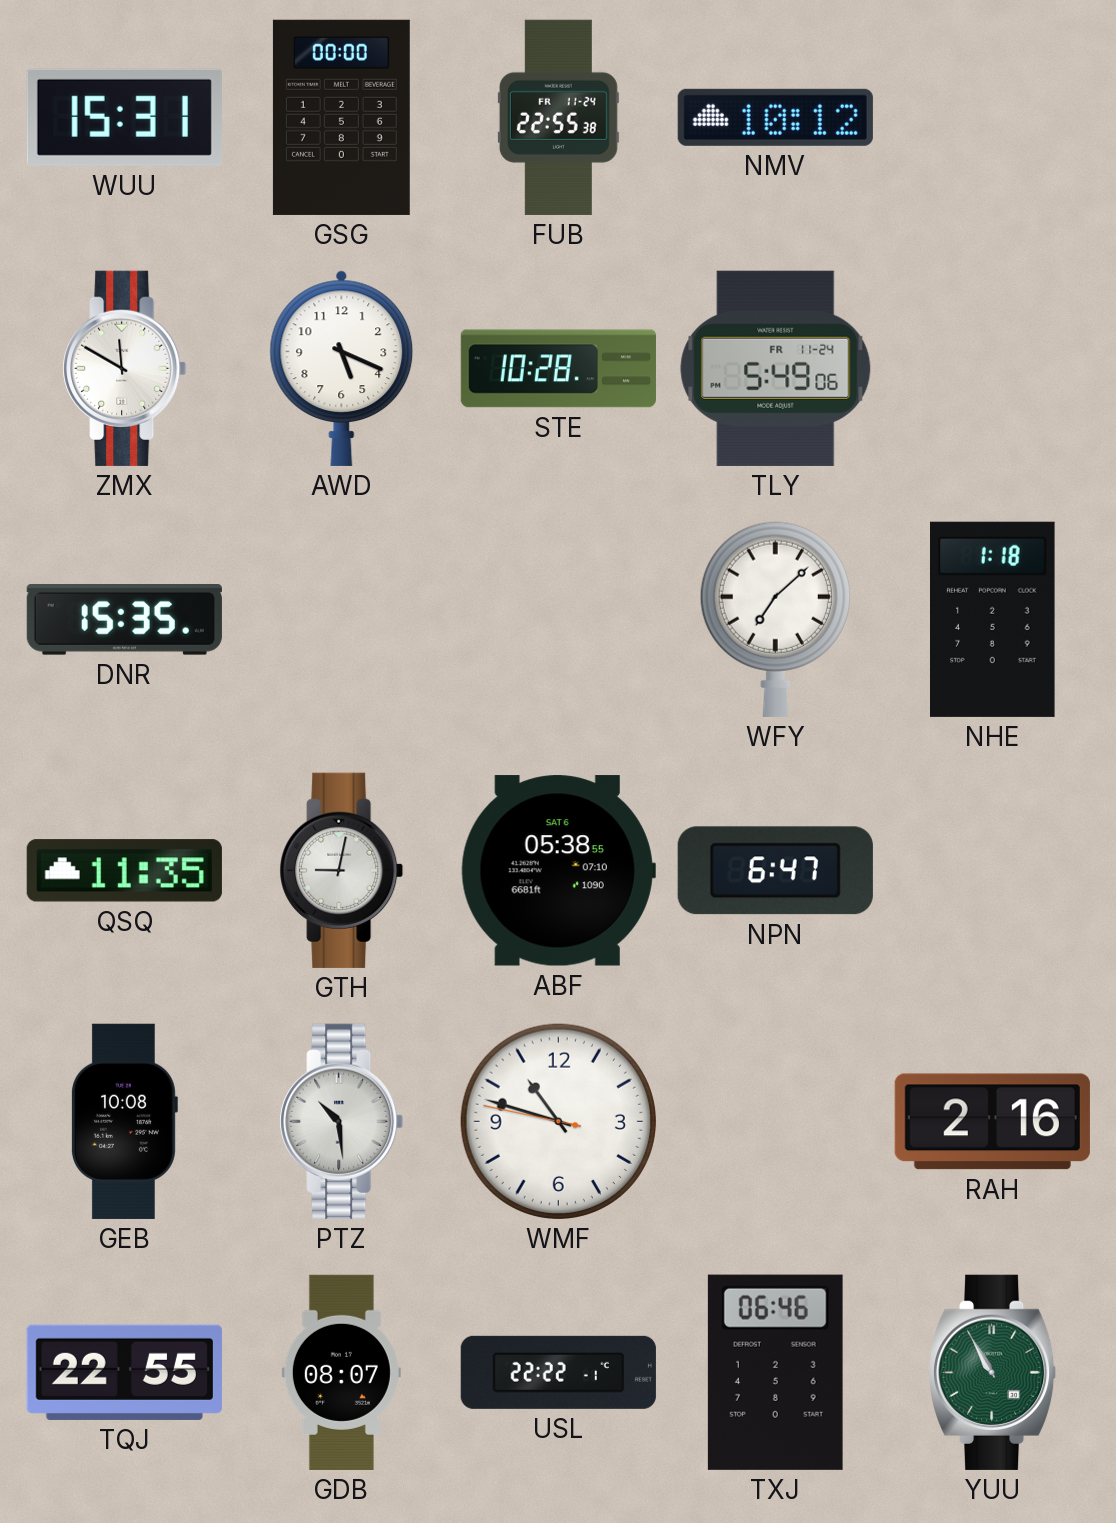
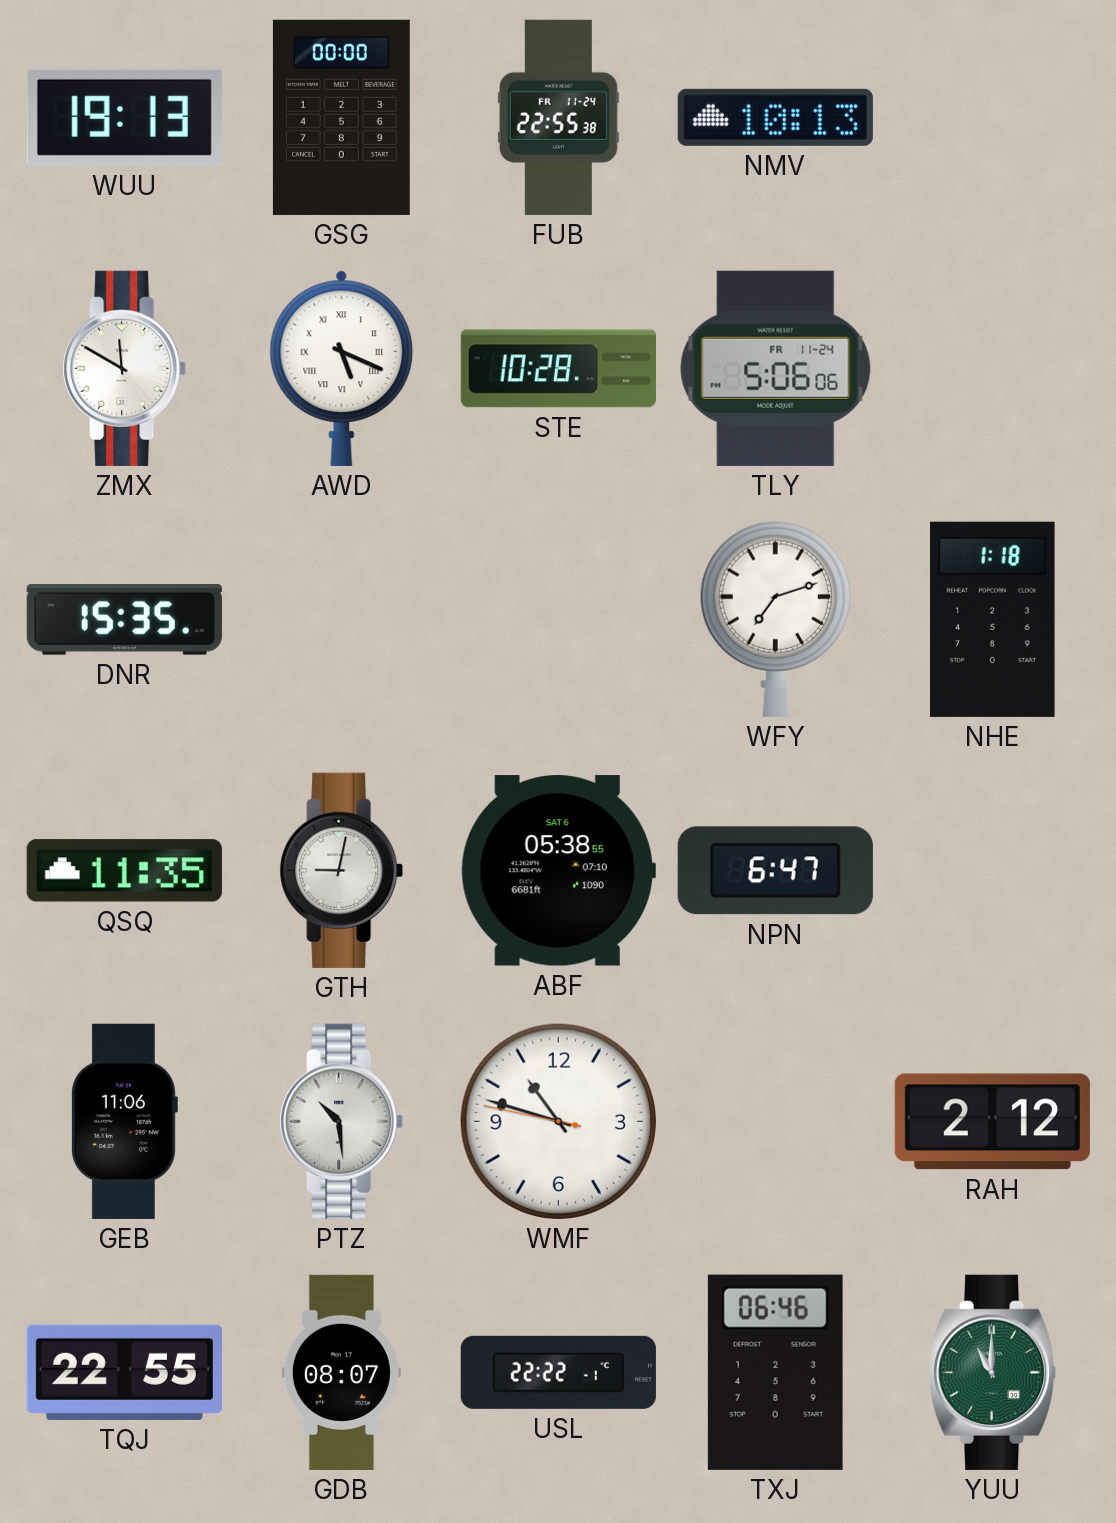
WUU: 15:31 -> 19:13 (124, 117)
NMV: 10:12 -> 10:13 (775, 117)
AWD numerals: Arabic -> Roman (342, 368)
TLY: 5:49 -> 5:06 (776, 368)
WFY: 7:08 -> 7:12 (775, 619)
GEB: 10:08 -> 11:06 (124, 1121)
RAH: 2:16 -> 2:12 (992, 1122)
YUU: 10:55 -> 11:00 (993, 1372)
